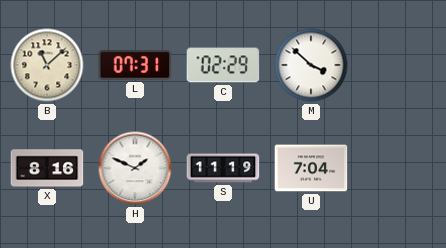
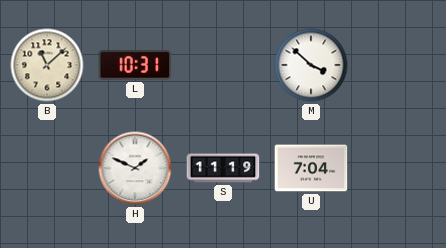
L: 07:31 -> 10:31 (135, 65)
C: 02:29 -> none (223, 65)
X: 8:16 -> none (47, 168)
